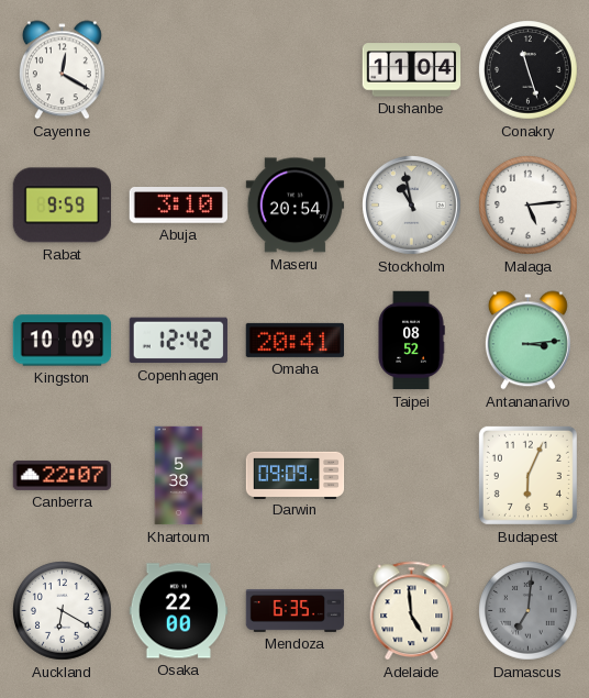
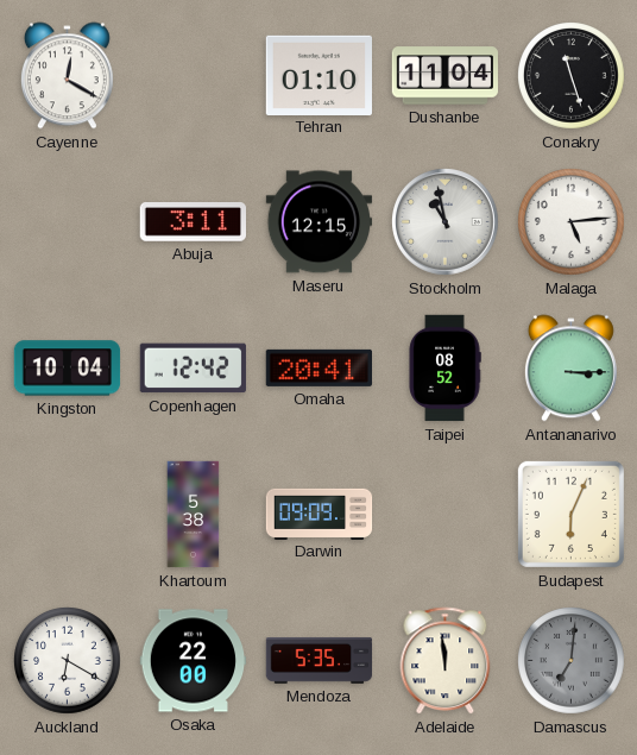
Tehran: none -> 01:10 (320, 75)
Rabat: 9:59 -> none (62, 206)
Abuja: 3:10 -> 3:11 (193, 222)
Maseru: 20:54 -> 12:15 (320, 222)
Kingston: 10:09 -> 10:04 (68, 369)
Antananarivo: 3:14 -> 3:15 (570, 369)
Canberra: 22:07 -> none (63, 475)
Mendoza: 6:35 -> 5:35 (320, 660)
Adelaide: 4:59 -> 11:59 (446, 661)
